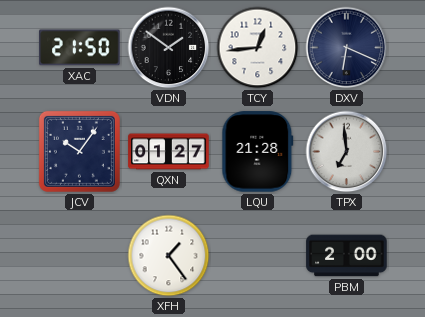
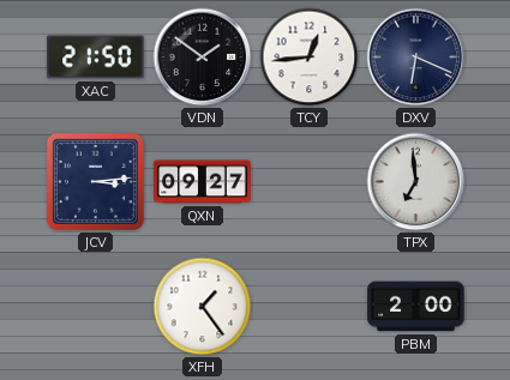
JCV: 10:06 -> 3:14 (95, 181)
QXN: 01:27 -> 09:27 (203, 182)
LQU: 21:28 -> none (258, 152)
